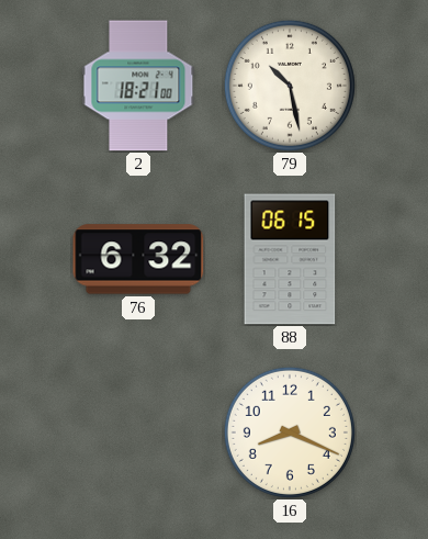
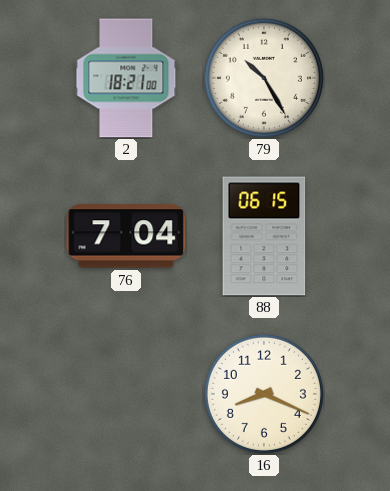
79: 10:28 -> 10:25 (264, 78)
76: 6:32 -> 7:04 (126, 236)
